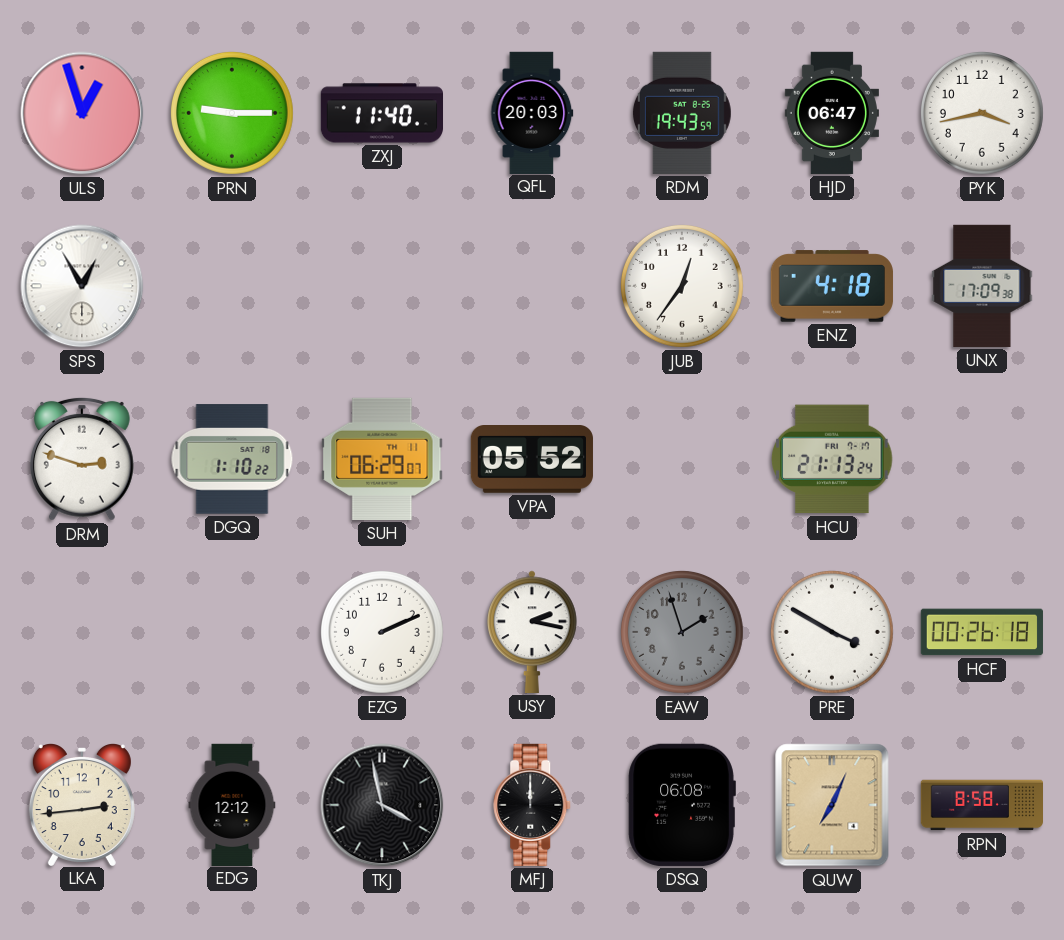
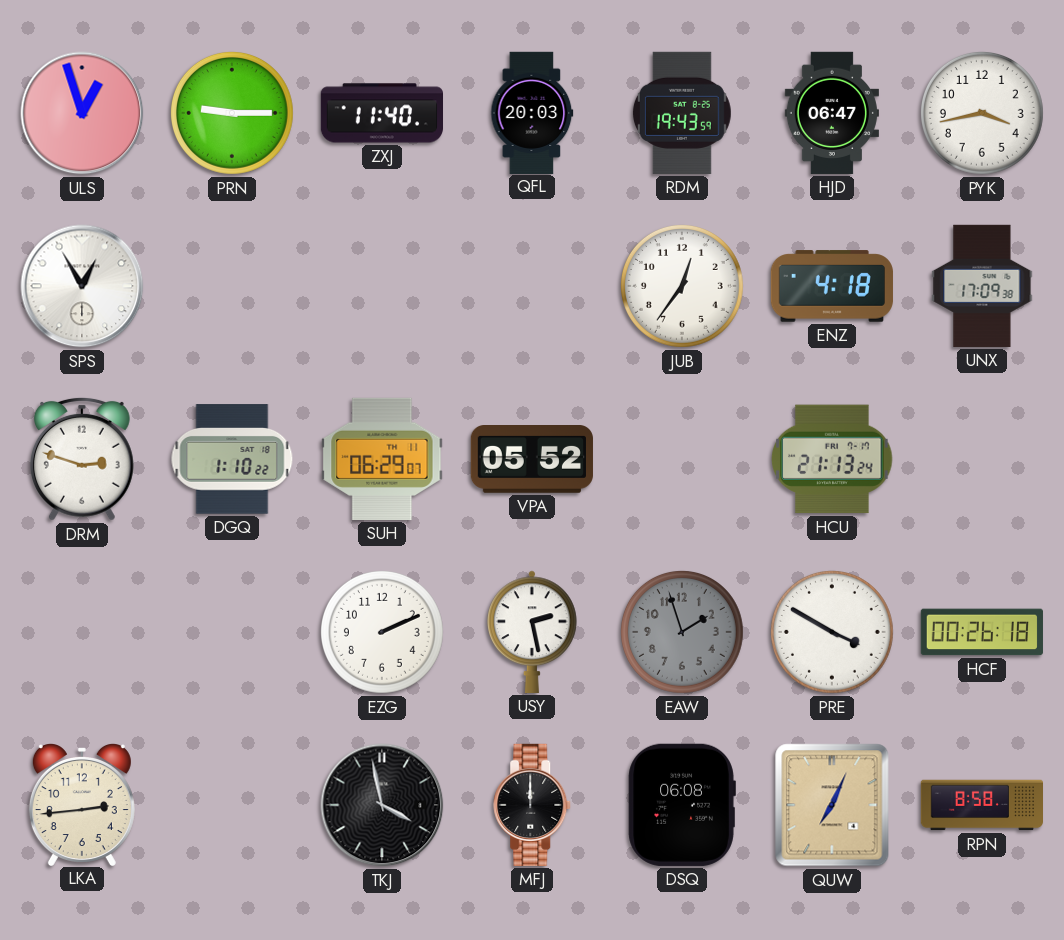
USY: 2:17 -> 2:28 (533, 632)
EDG: 12:12 -> none (232, 804)
